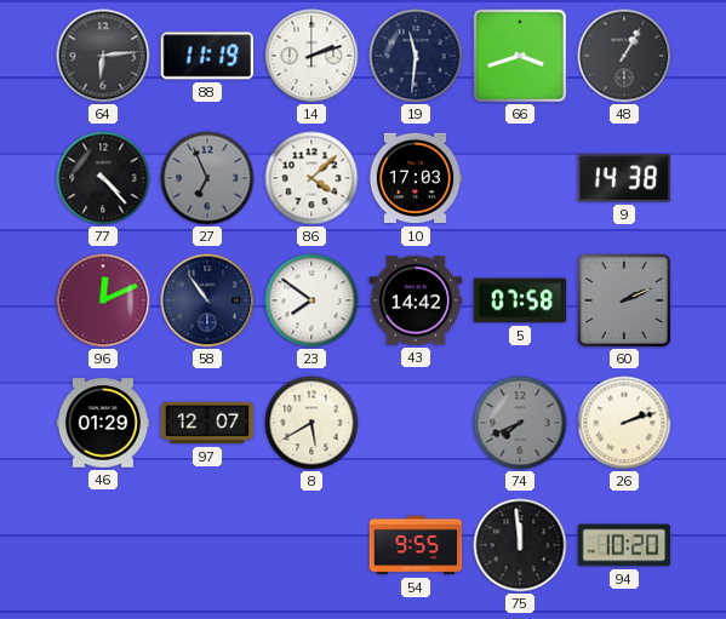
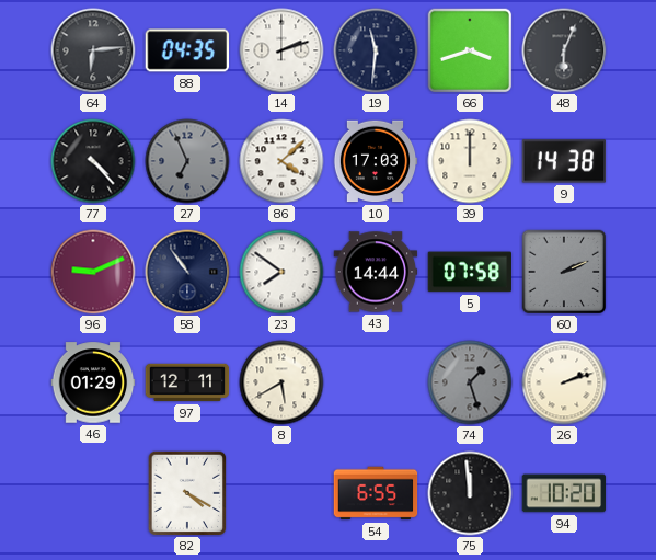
88: 11:19 -> 04:35 (186, 50)
48: 1:05 -> 6:04 (564, 50)
39: none -> 12:00 (470, 161)
96: 12:11 -> 9:11 (93, 272)
43: 14:42 -> 14:44 (376, 272)
97: 12:07 -> 12:11 (187, 382)
74: 7:41 -> 1:27 (470, 382)
82: none -> 4:20 (187, 493)
54: 9:55 -> 6:55 (376, 493)
